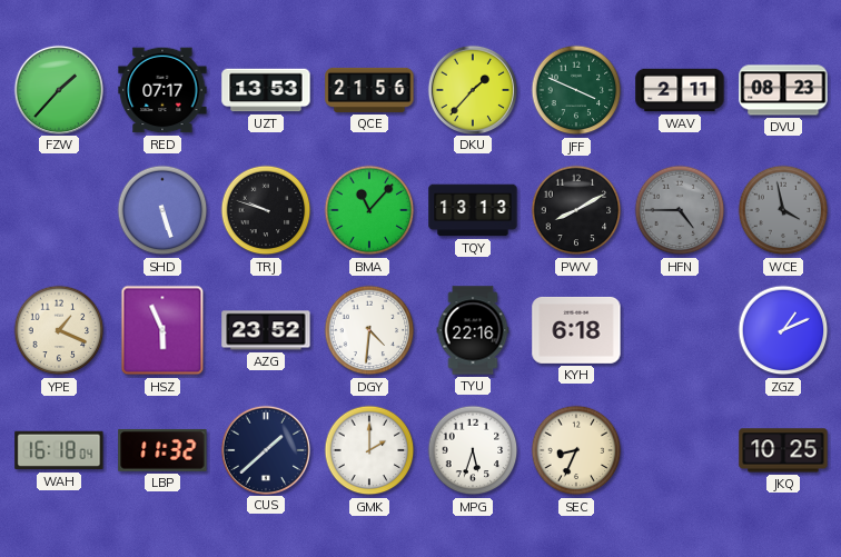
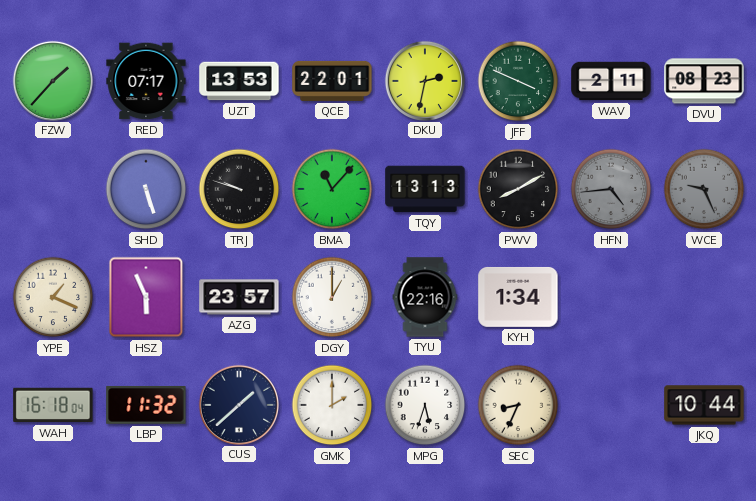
QCE: 21:56 -> 22:01 (332, 81)
DKU: 1:37 -> 2:32 (424, 80)
HFN: 4:45 -> 4:44 (611, 189)
WCE: 3:58 -> 9:26 (704, 189)
AZG: 23:52 -> 23:57 (239, 297)
DGY: 4:31 -> 1:00 (332, 297)
KYH: 6:18 -> 1:34 (518, 297)
ZGZ: 1:11 -> none (783, 330)
JKQ: 10:25 -> 10:44 (704, 405)
